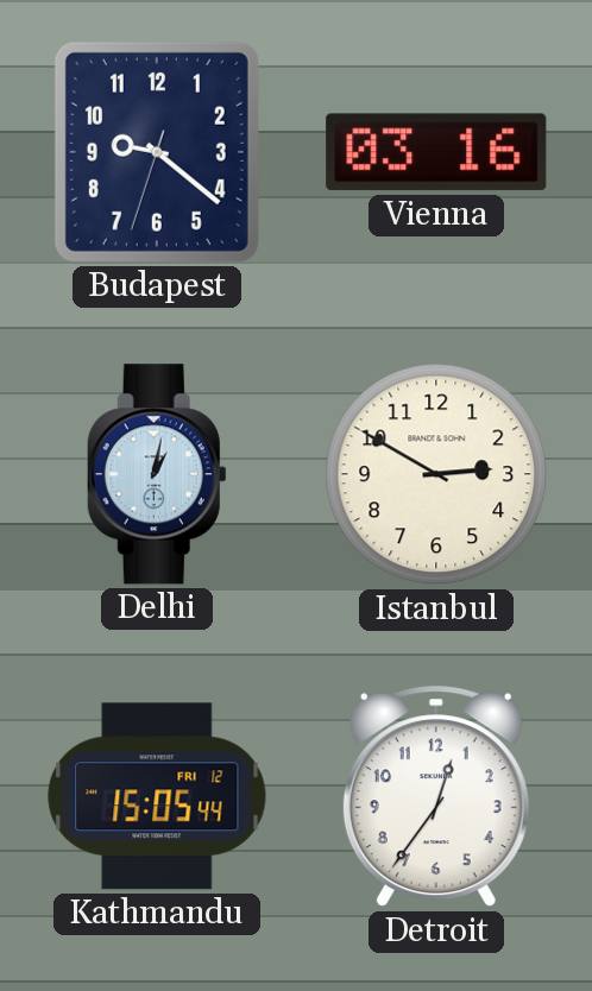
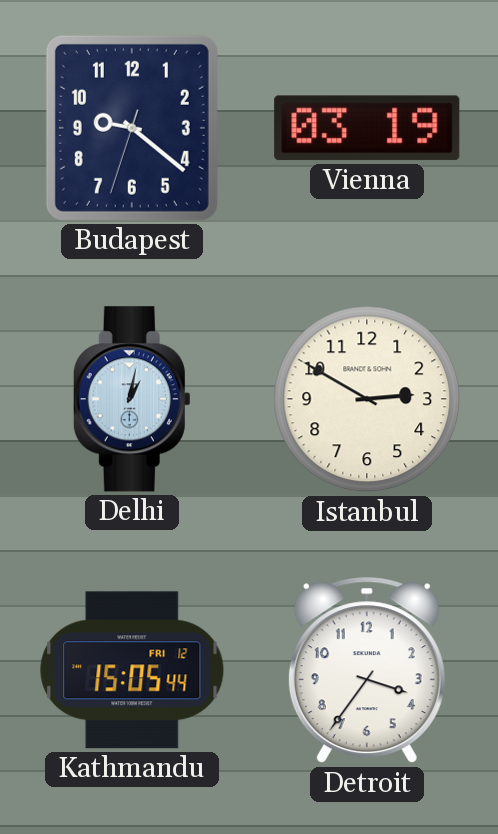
Vienna: 03:16 -> 03:19 (367, 128)
Detroit: 12:36 -> 3:36 (367, 670)
